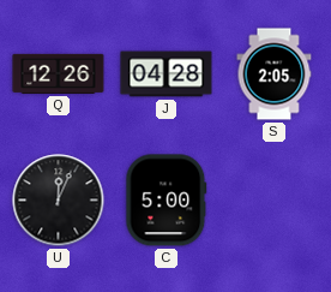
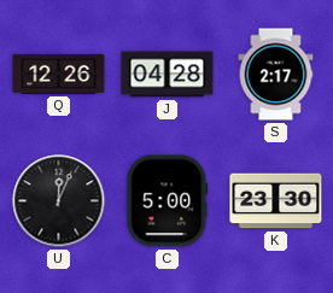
S: 2:05 -> 2:17 (276, 75)
K: none -> 23:30 (276, 201)
